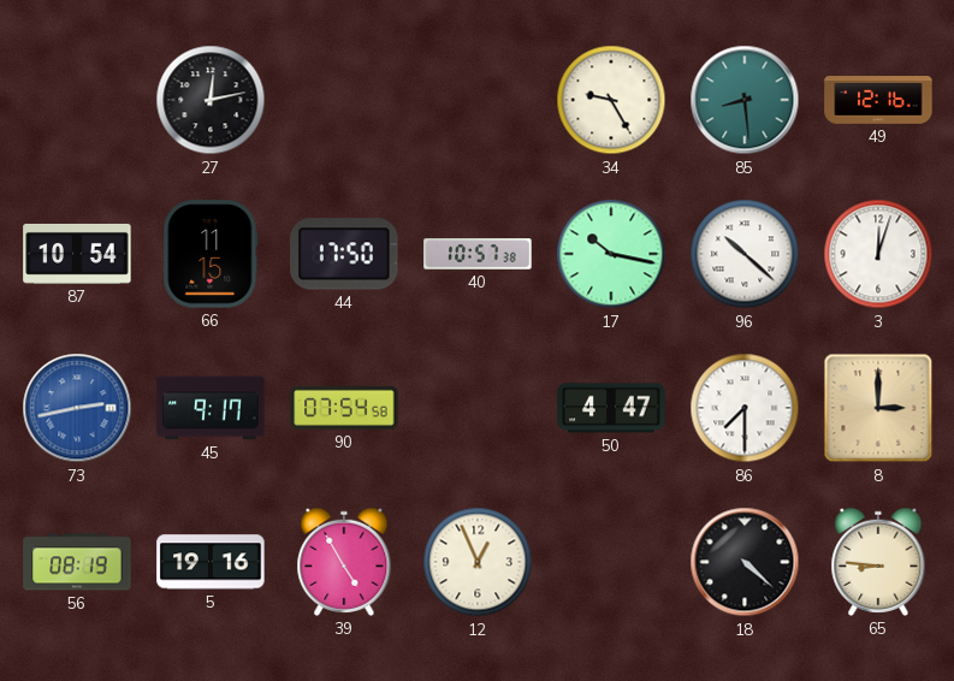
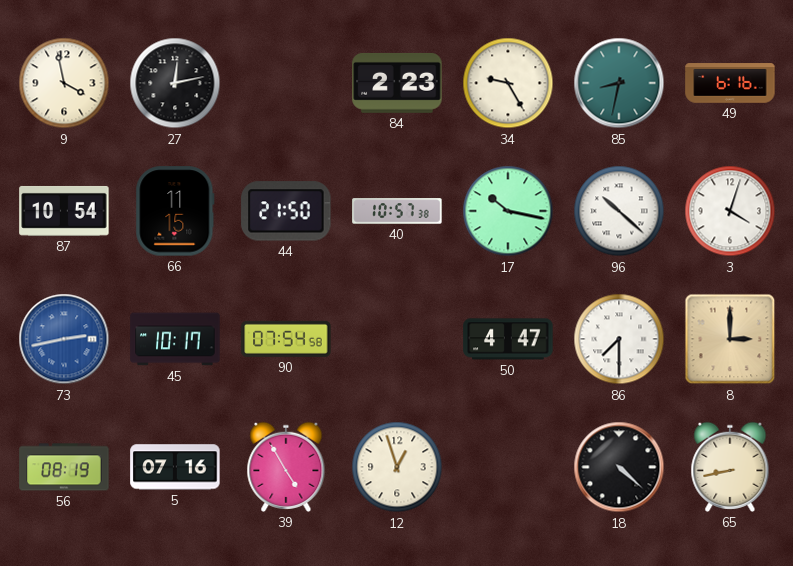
9: none -> 3:58 (64, 83)
84: none -> 2:23 (397, 83)
85: 8:29 -> 8:32 (619, 83)
49: 12:16 -> 6:16 (730, 83)
44: 17:50 -> 21:50 (286, 211)
3: 12:03 -> 4:03 (730, 211)
45: 9:17 -> 10:17 (175, 339)
5: 19:16 -> 07:16 (175, 467)
12: 12:56 -> 12:57 (397, 467)
65: 8:46 -> 8:43 (730, 467)
